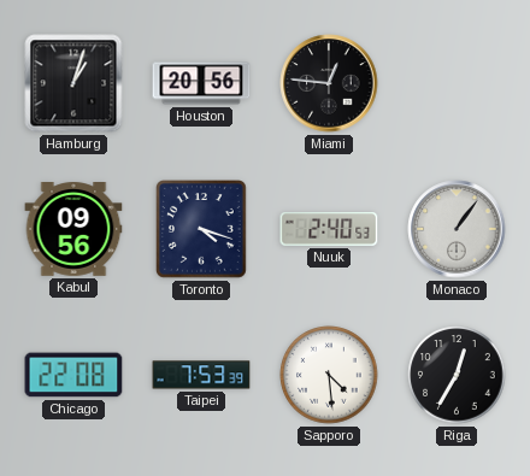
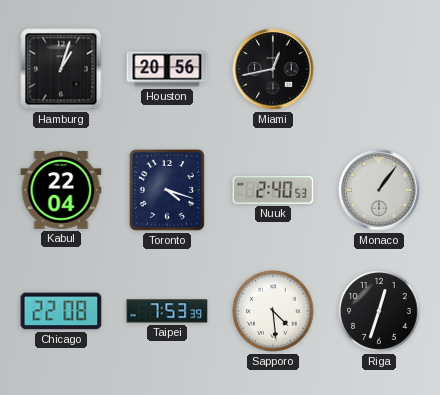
Miami: 12:46 -> 12:43 (273, 69)
Kabul: 09:56 -> 22:04 (61, 191)
Riga: 12:35 -> 12:33 (379, 311)
